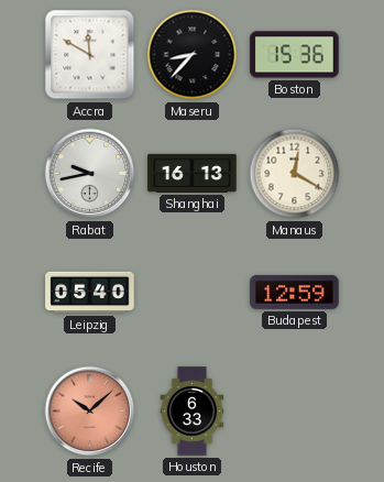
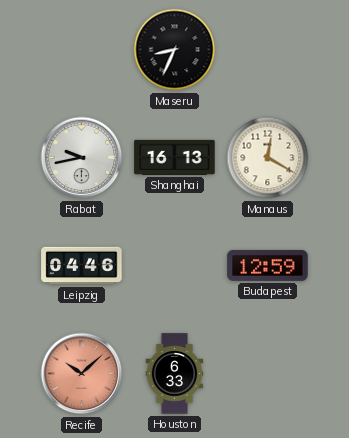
Accra: 11:50 -> none (90, 55)
Maseru: 8:37 -> 8:34 (175, 50)
Boston: 15:36 -> none (295, 55)
Leipzig: 05:40 -> 04:46 (82, 266)
